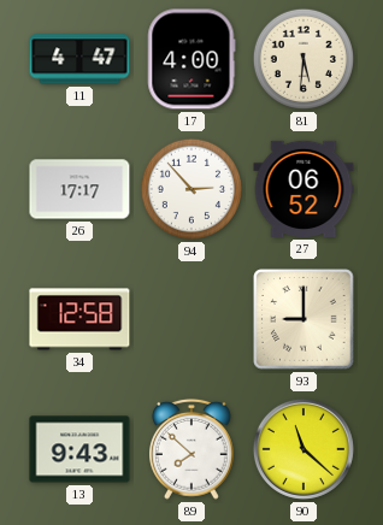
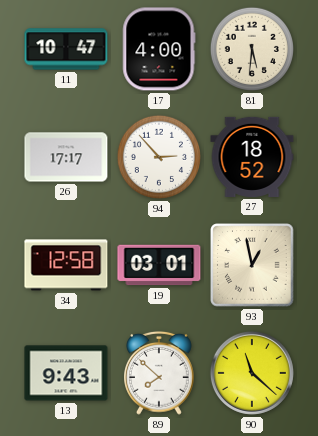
11: 4:47 -> 10:47 (66, 49)
27: 06:52 -> 18:52 (252, 157)
19: none -> 03:01 (159, 265)
93: 9:00 -> 12:58 (252, 265)
